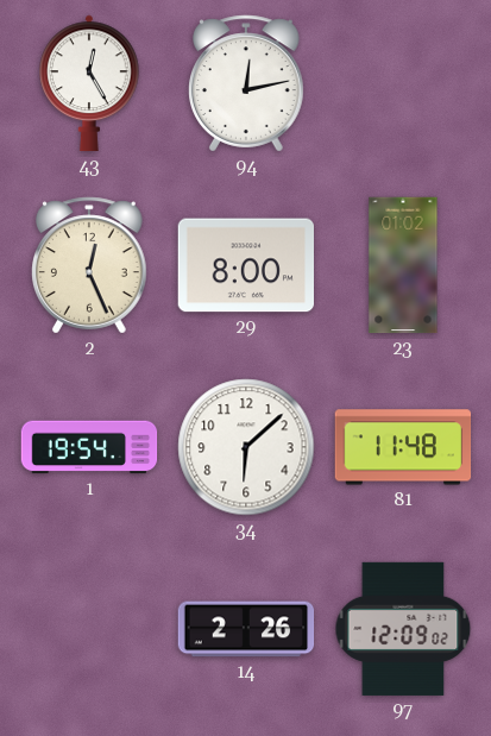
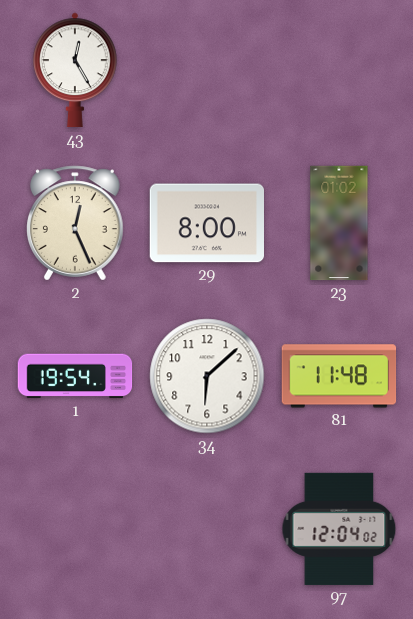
94: 12:13 -> none (247, 83)
14: 2:26 -> none (246, 629)
97: 12:09 -> 12:04 (339, 529)
